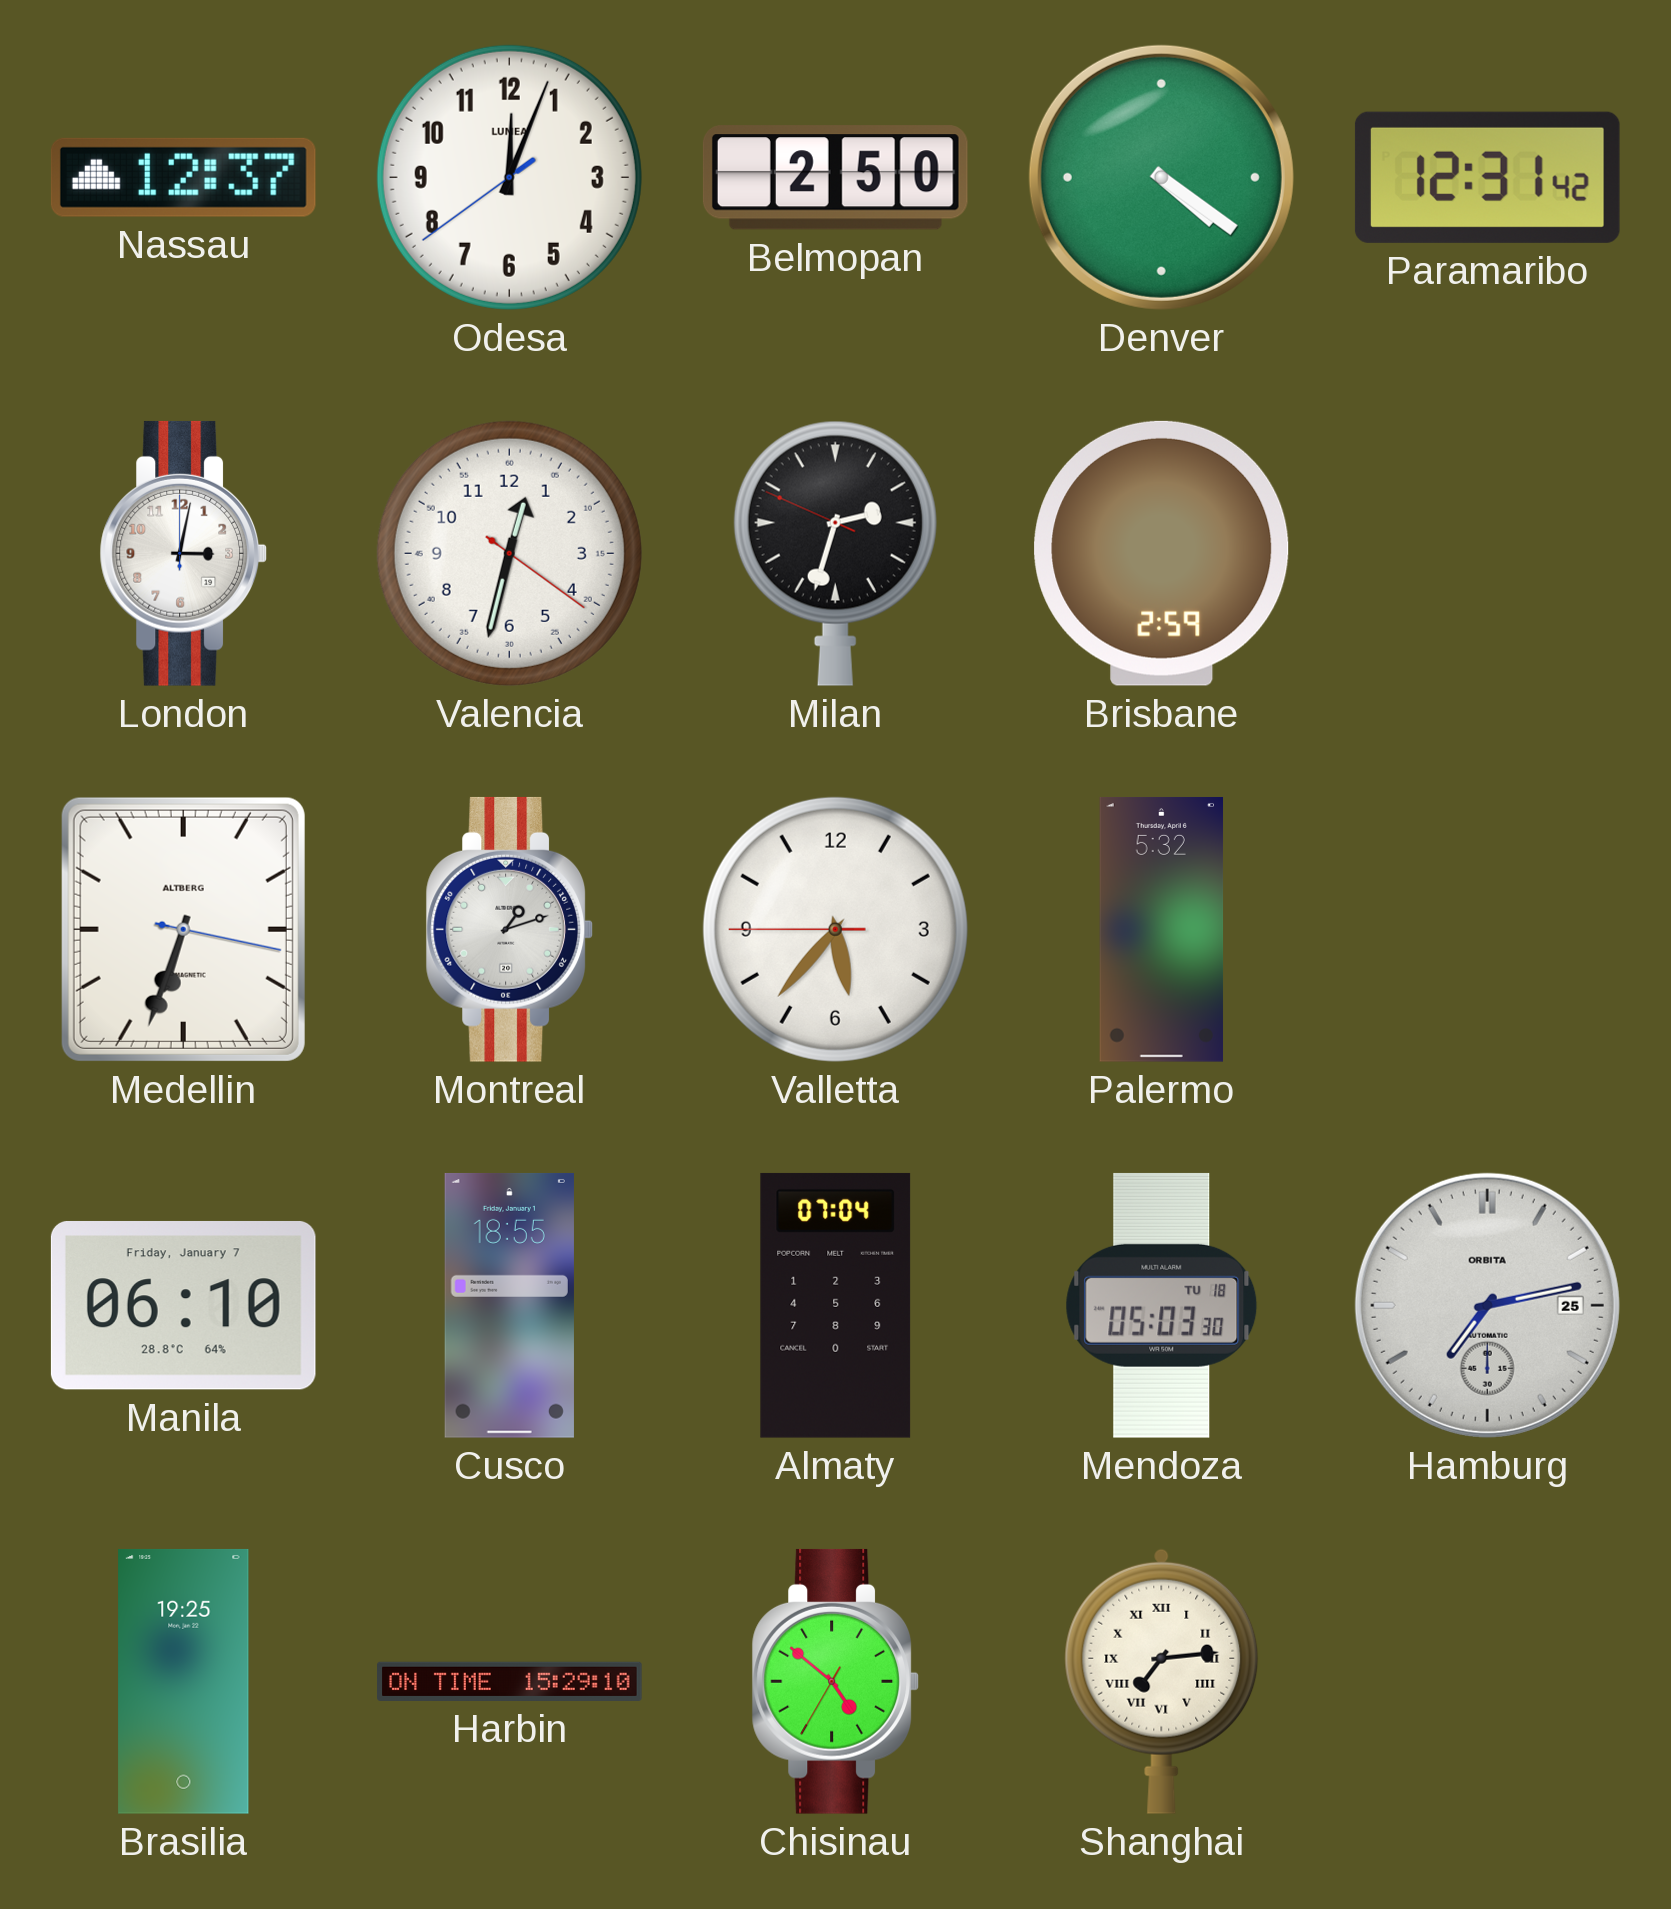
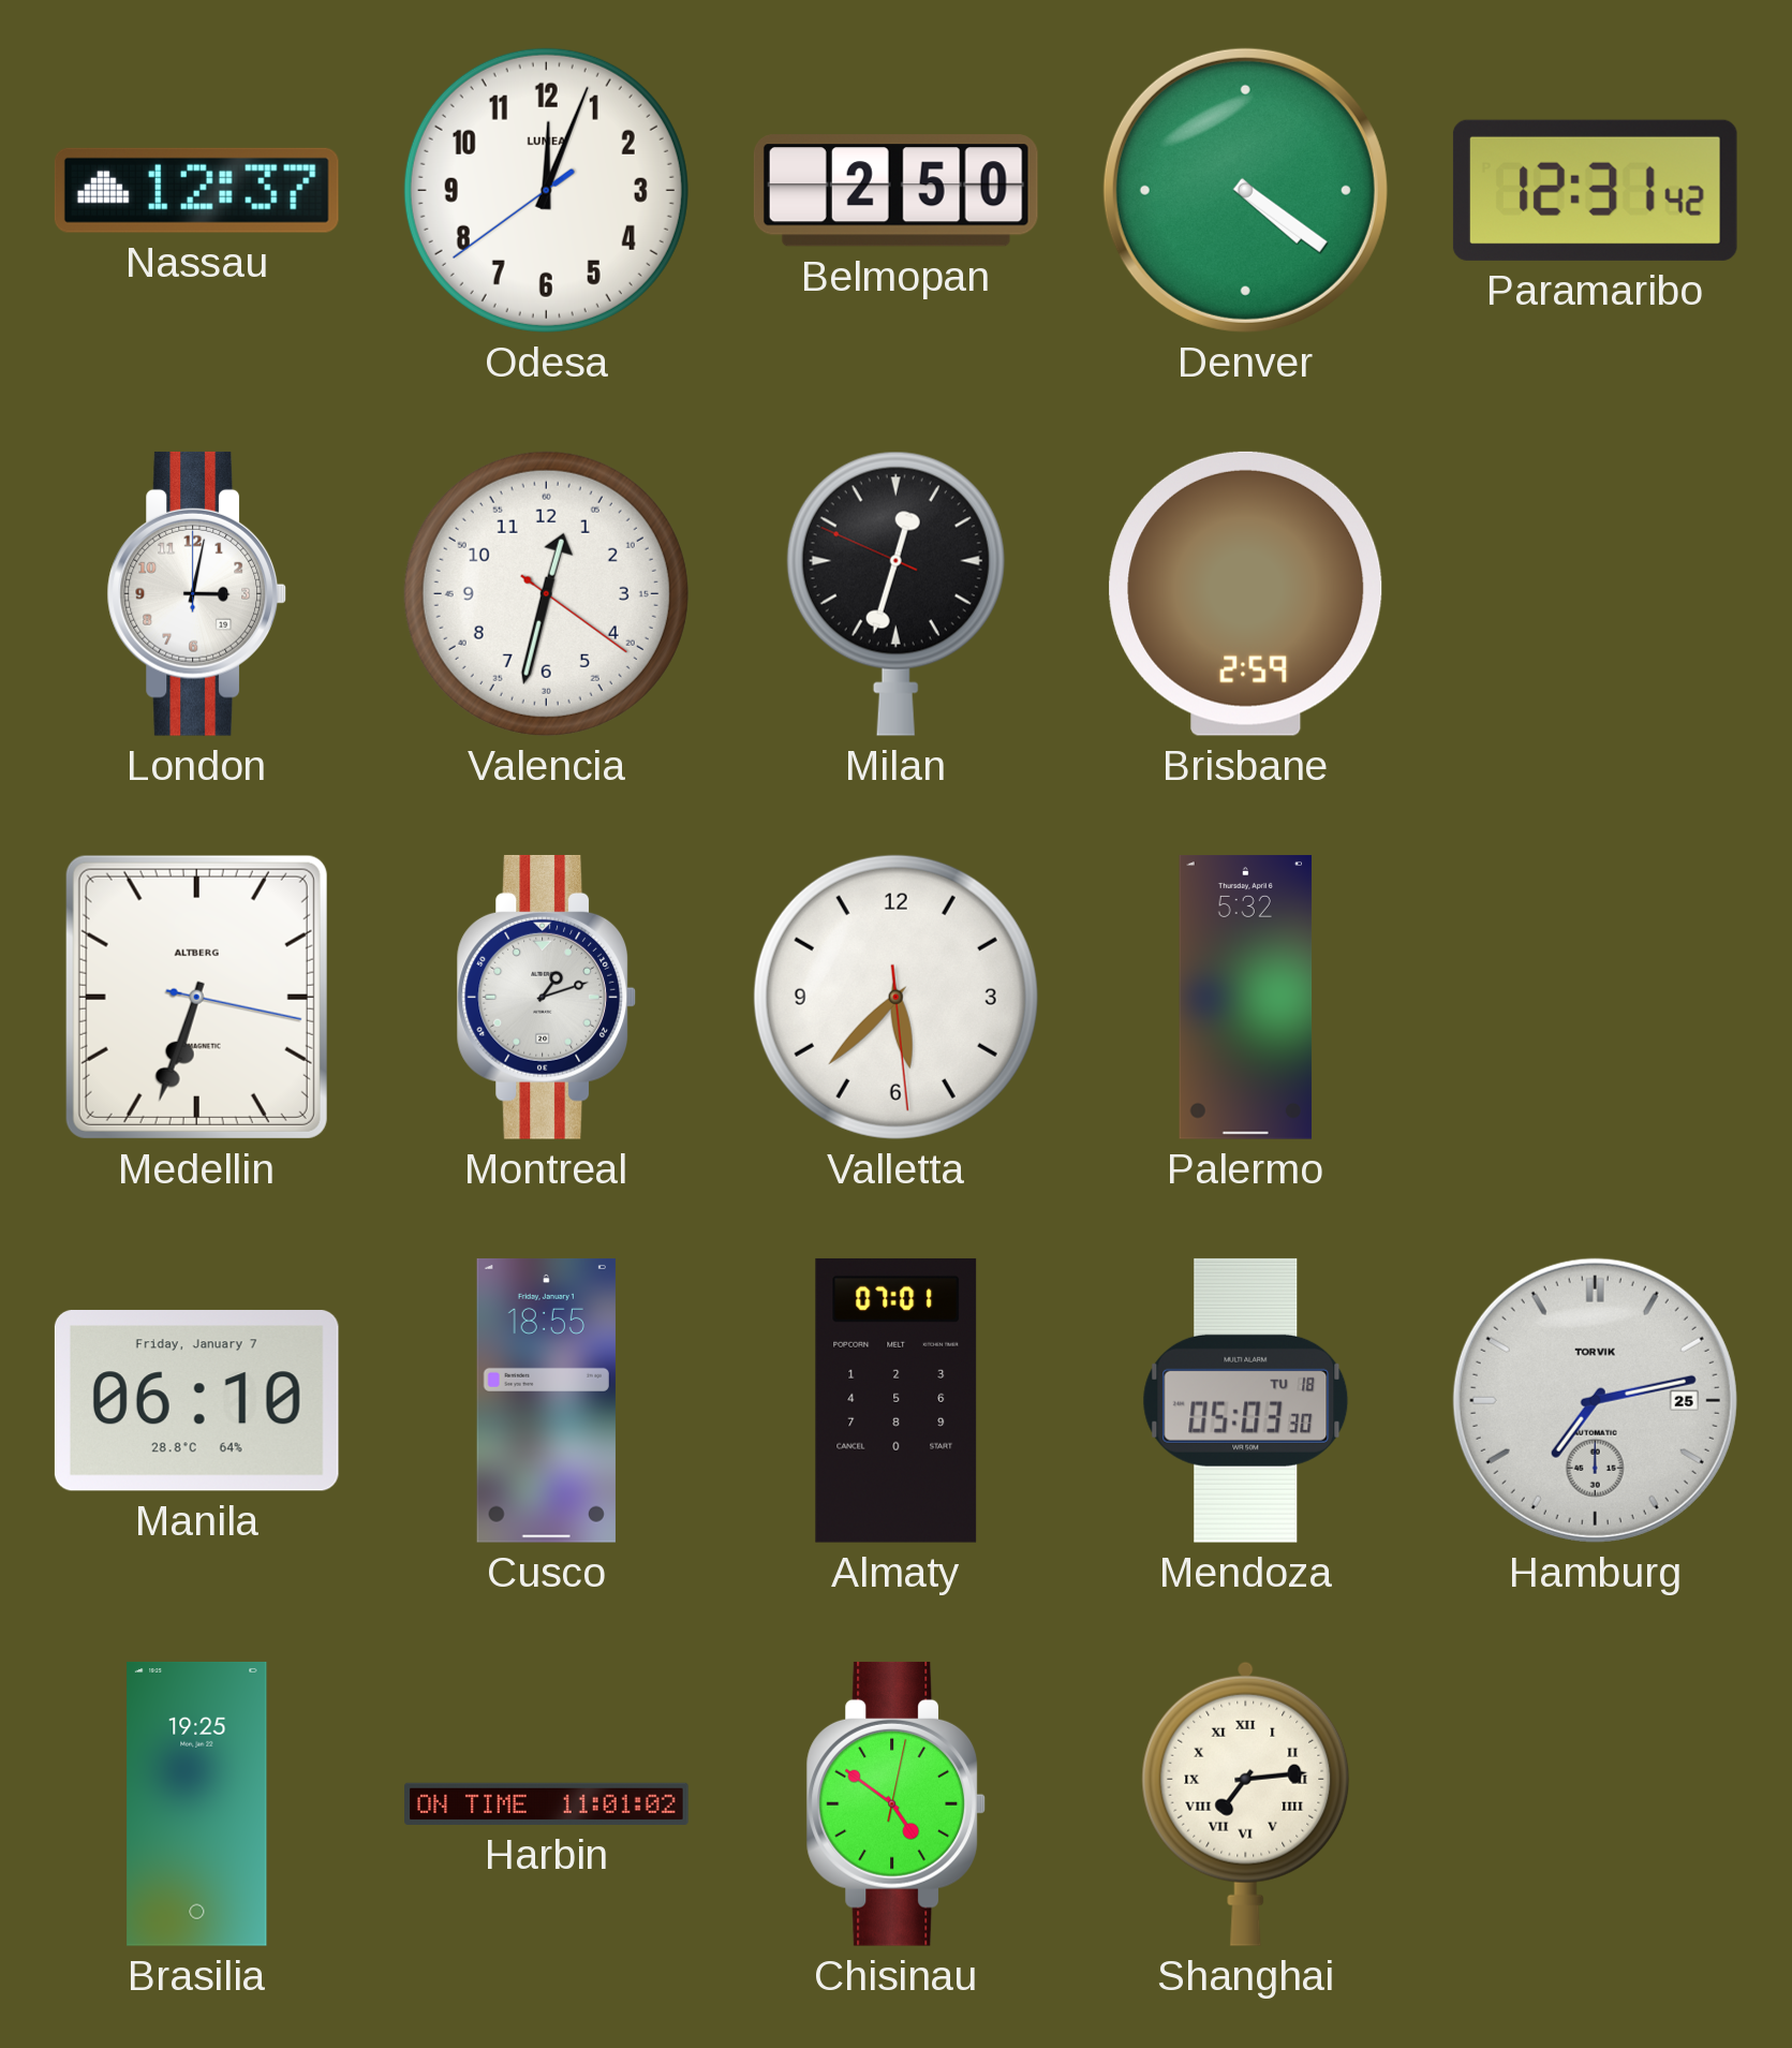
Milan: 2:32 -> 12:32 (895, 593)
Valletta: 5:36 -> 5:37 (895, 997)
Almaty: 07:04 -> 07:01 (897, 1400)
Hamburg brand: ORBITA -> TORVIK (1595, 1400)
Harbin: 15:29 -> 11:01 (547, 1803)
Chisinau: 4:51:35 -> 4:51:02 (895, 1803)
